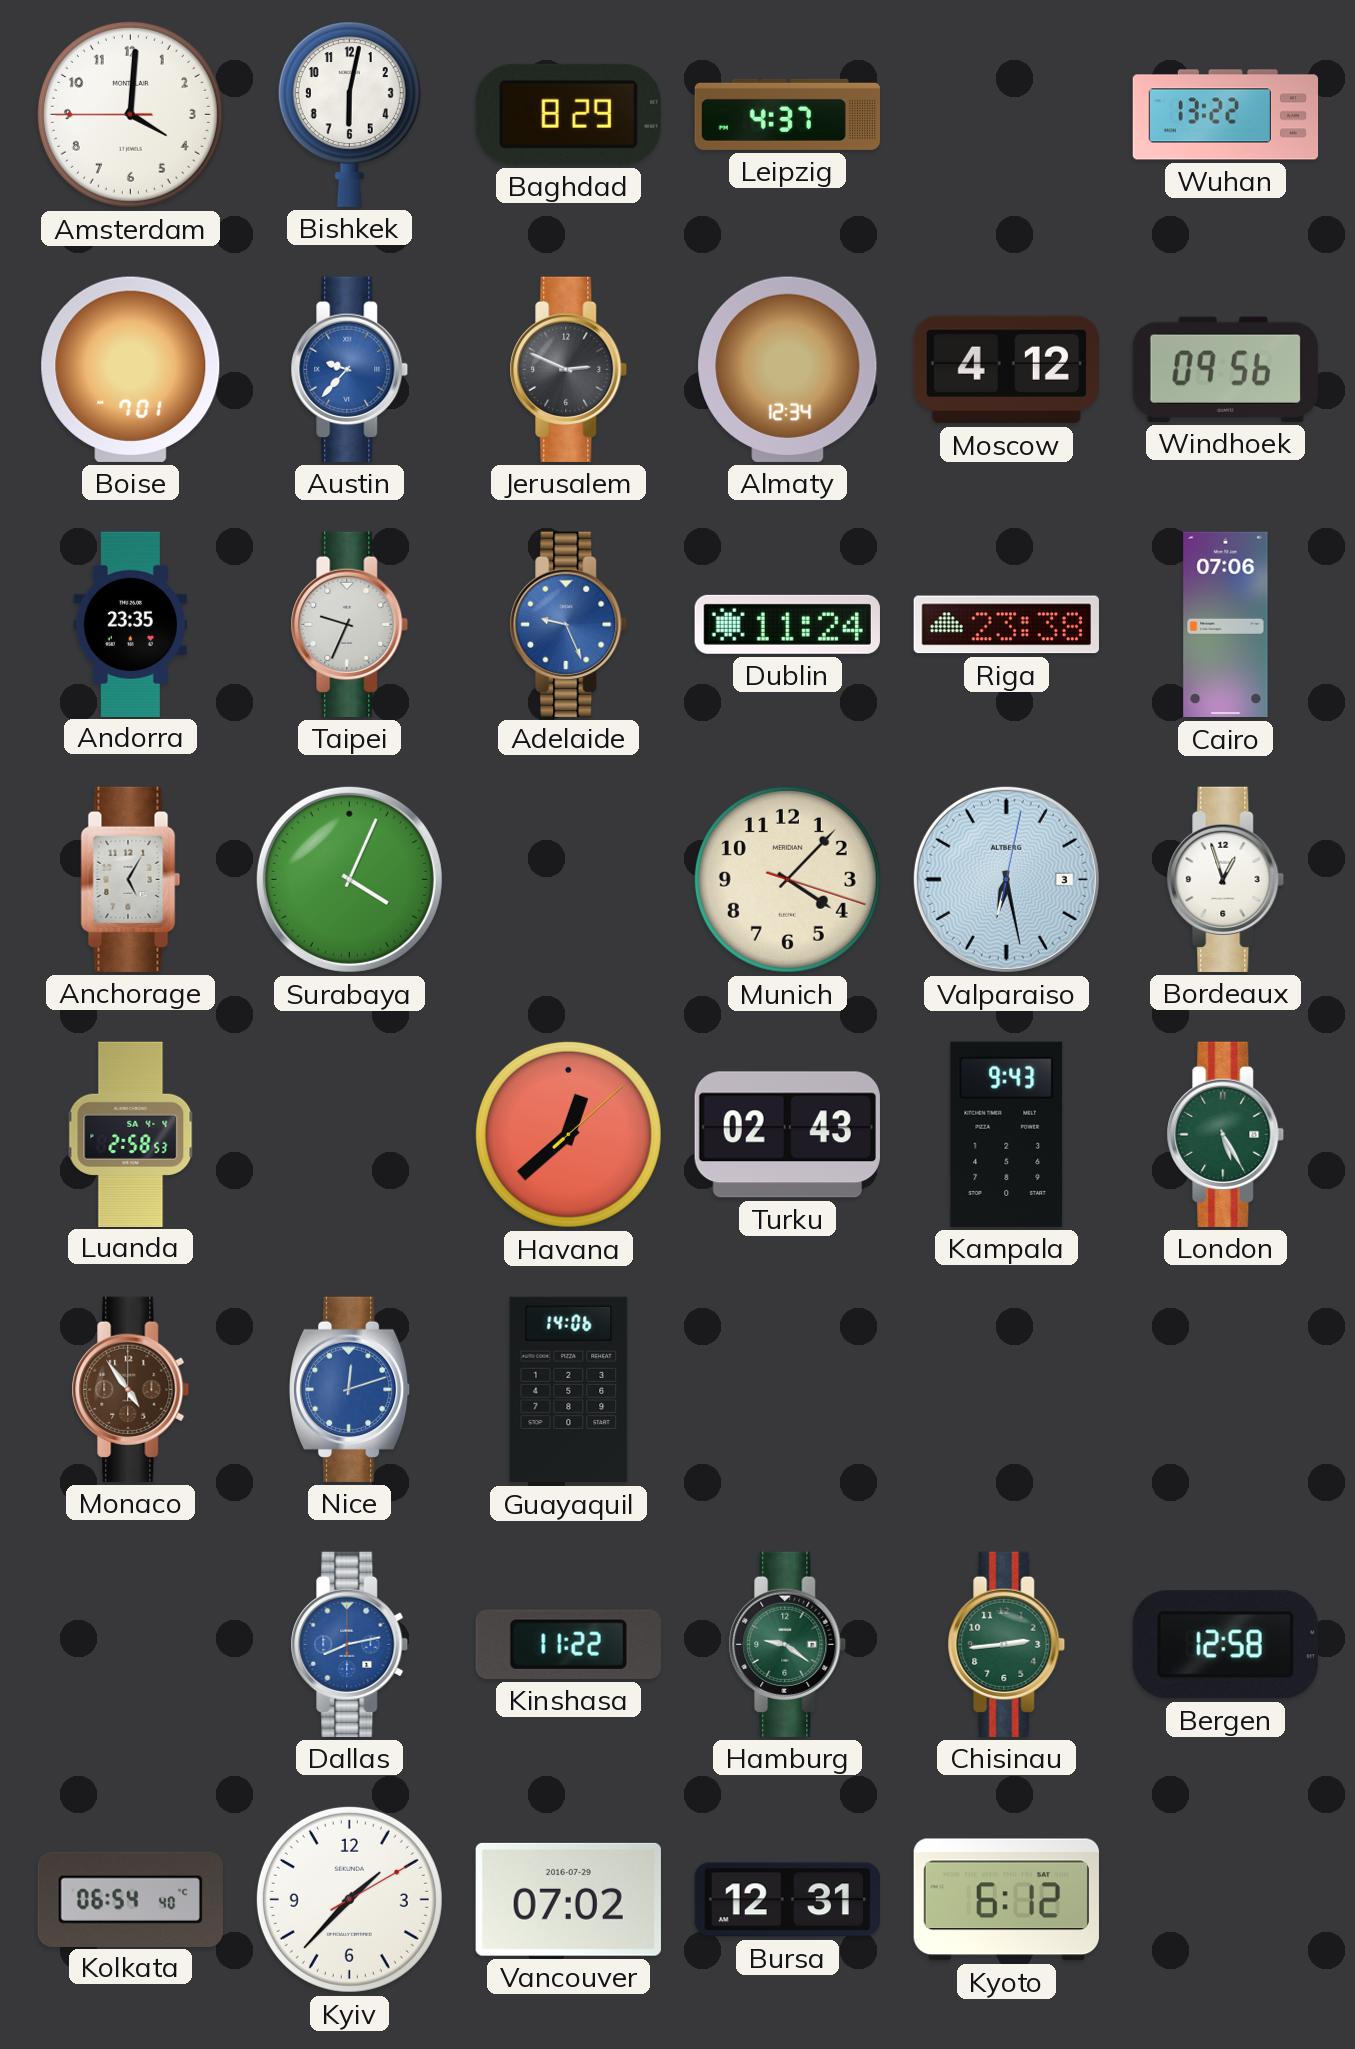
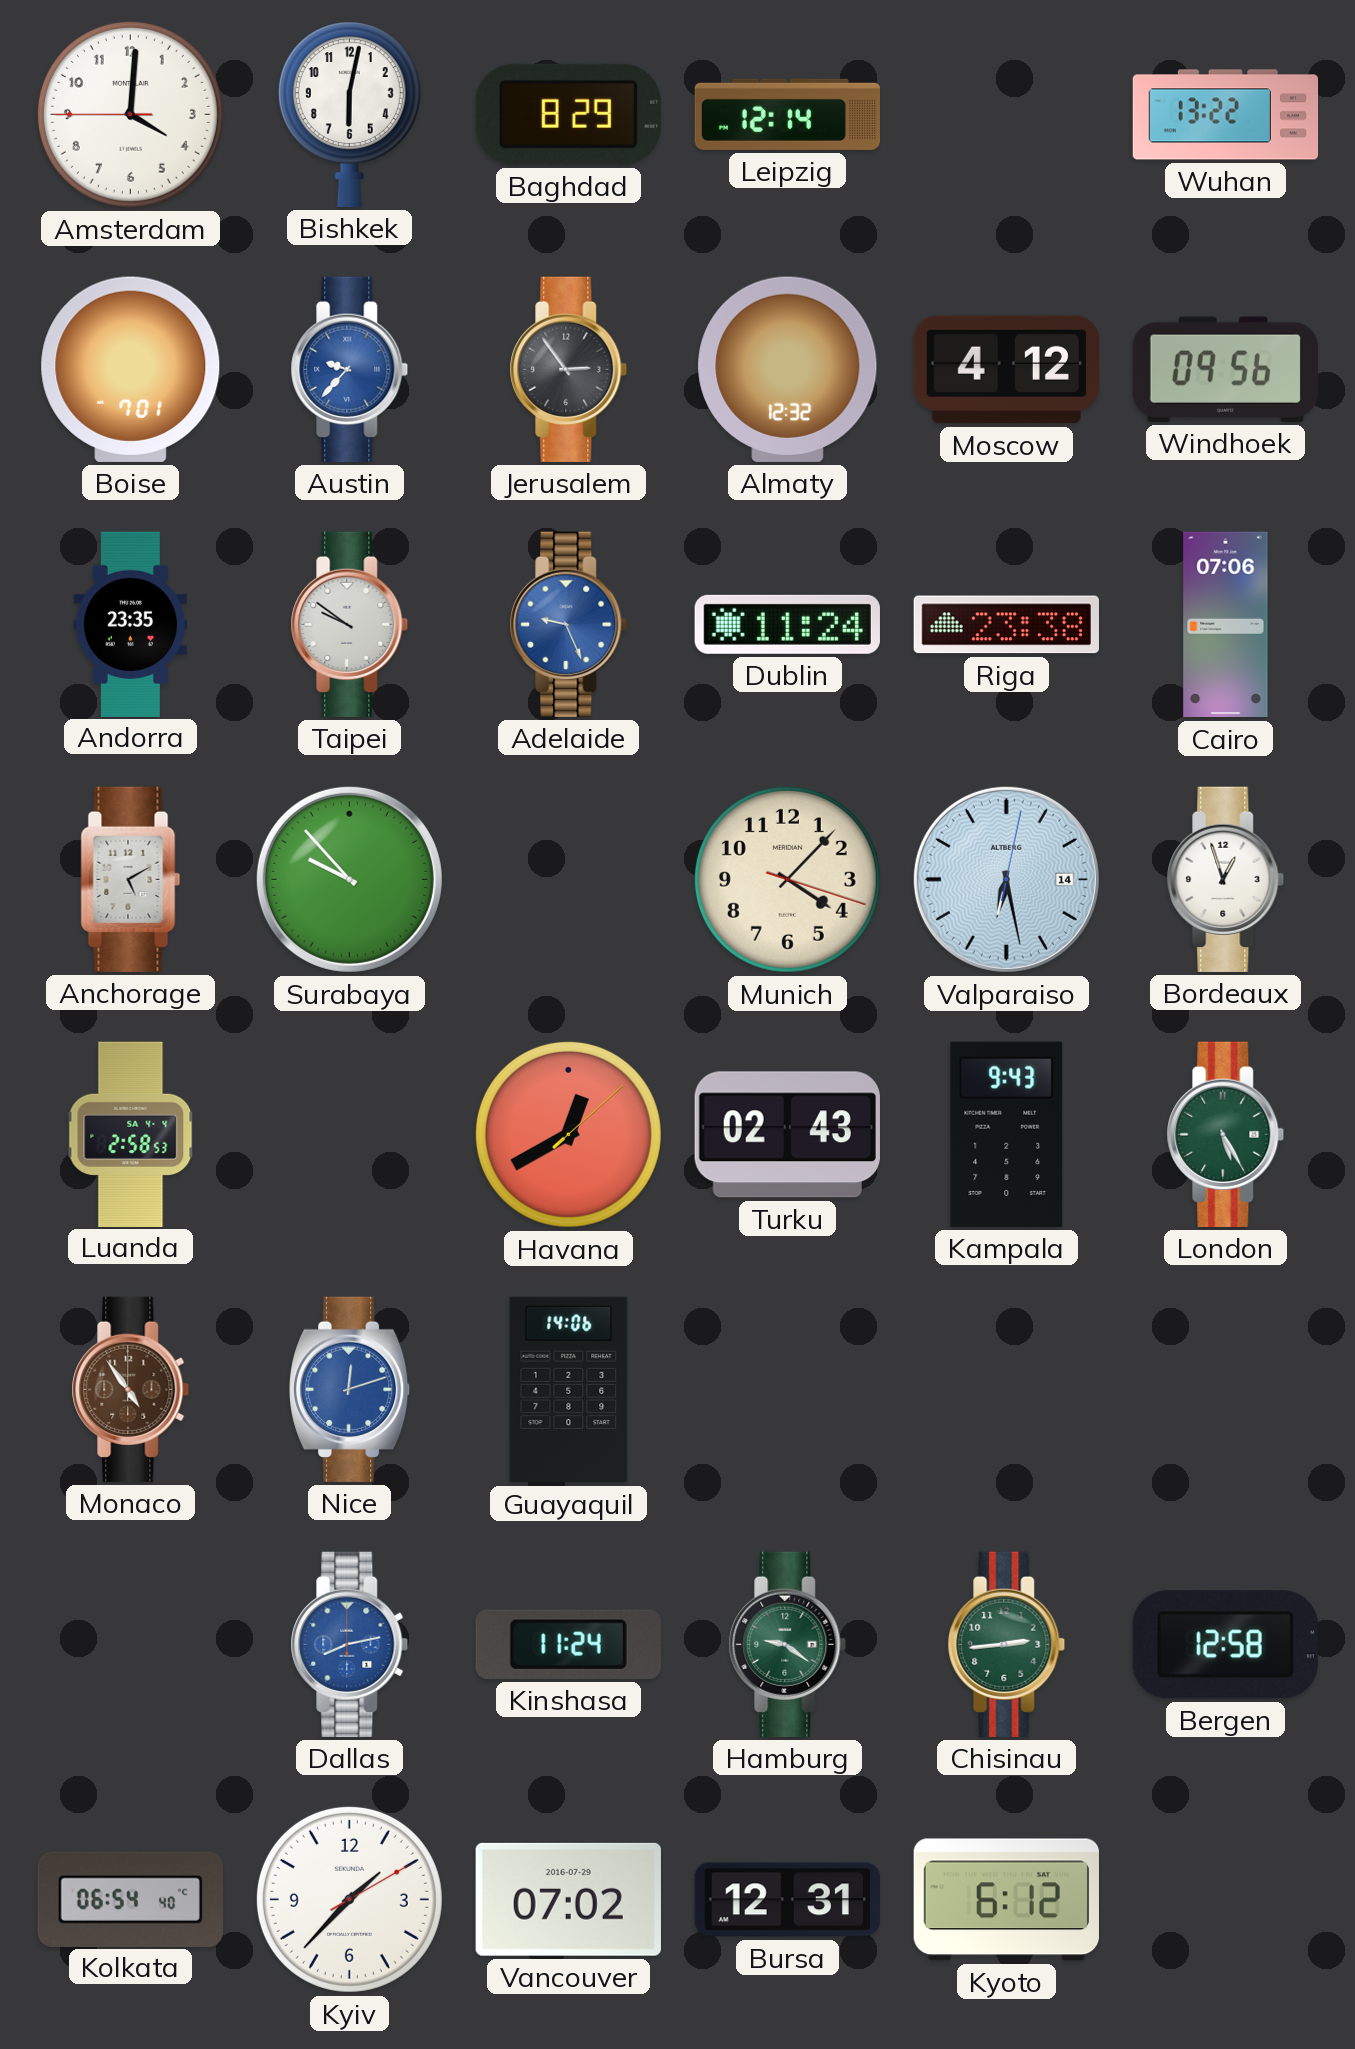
Leipzig: 4:37 -> 12:14 (787, 114)
Jerusalem: 2:49 -> 2:54 (569, 369)
Almaty: 12:34 -> 12:32 (788, 369)
Taipei: 9:34 -> 9:51 (350, 624)
Anchorage: 5:05 -> 5:10 (131, 879)
Surabaya: 4:04 -> 9:53 (349, 879)
Valparaiso date: 3 -> 14 (1006, 879)
Havana: 12:38 -> 12:40 (568, 1134)
Kinshasa: 11:22 -> 11:24 (568, 1644)
